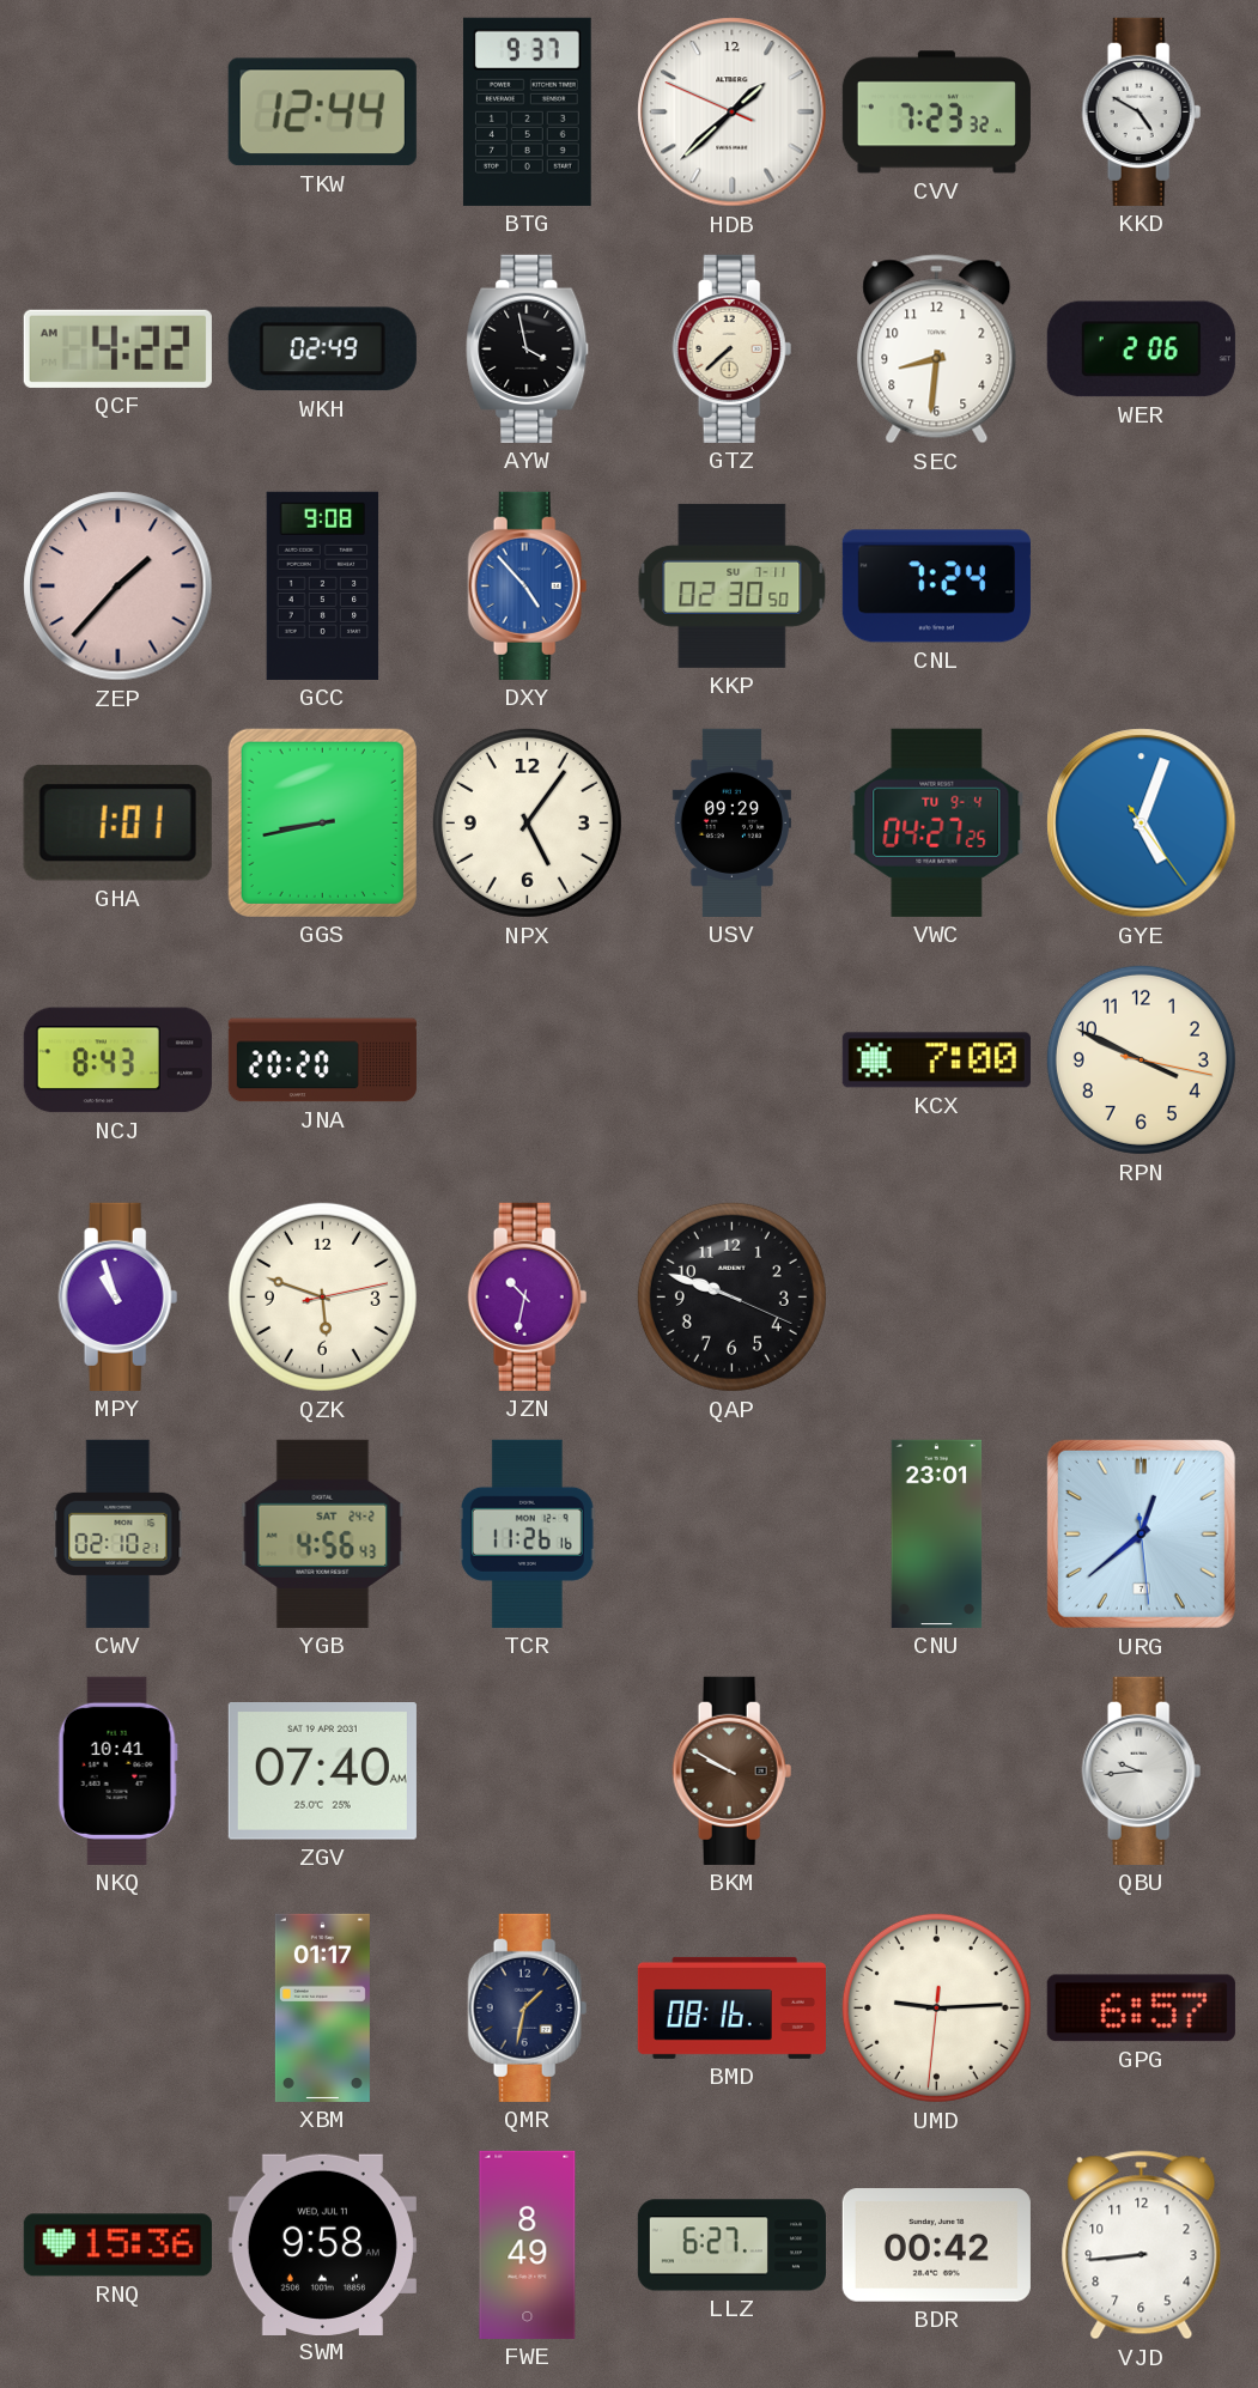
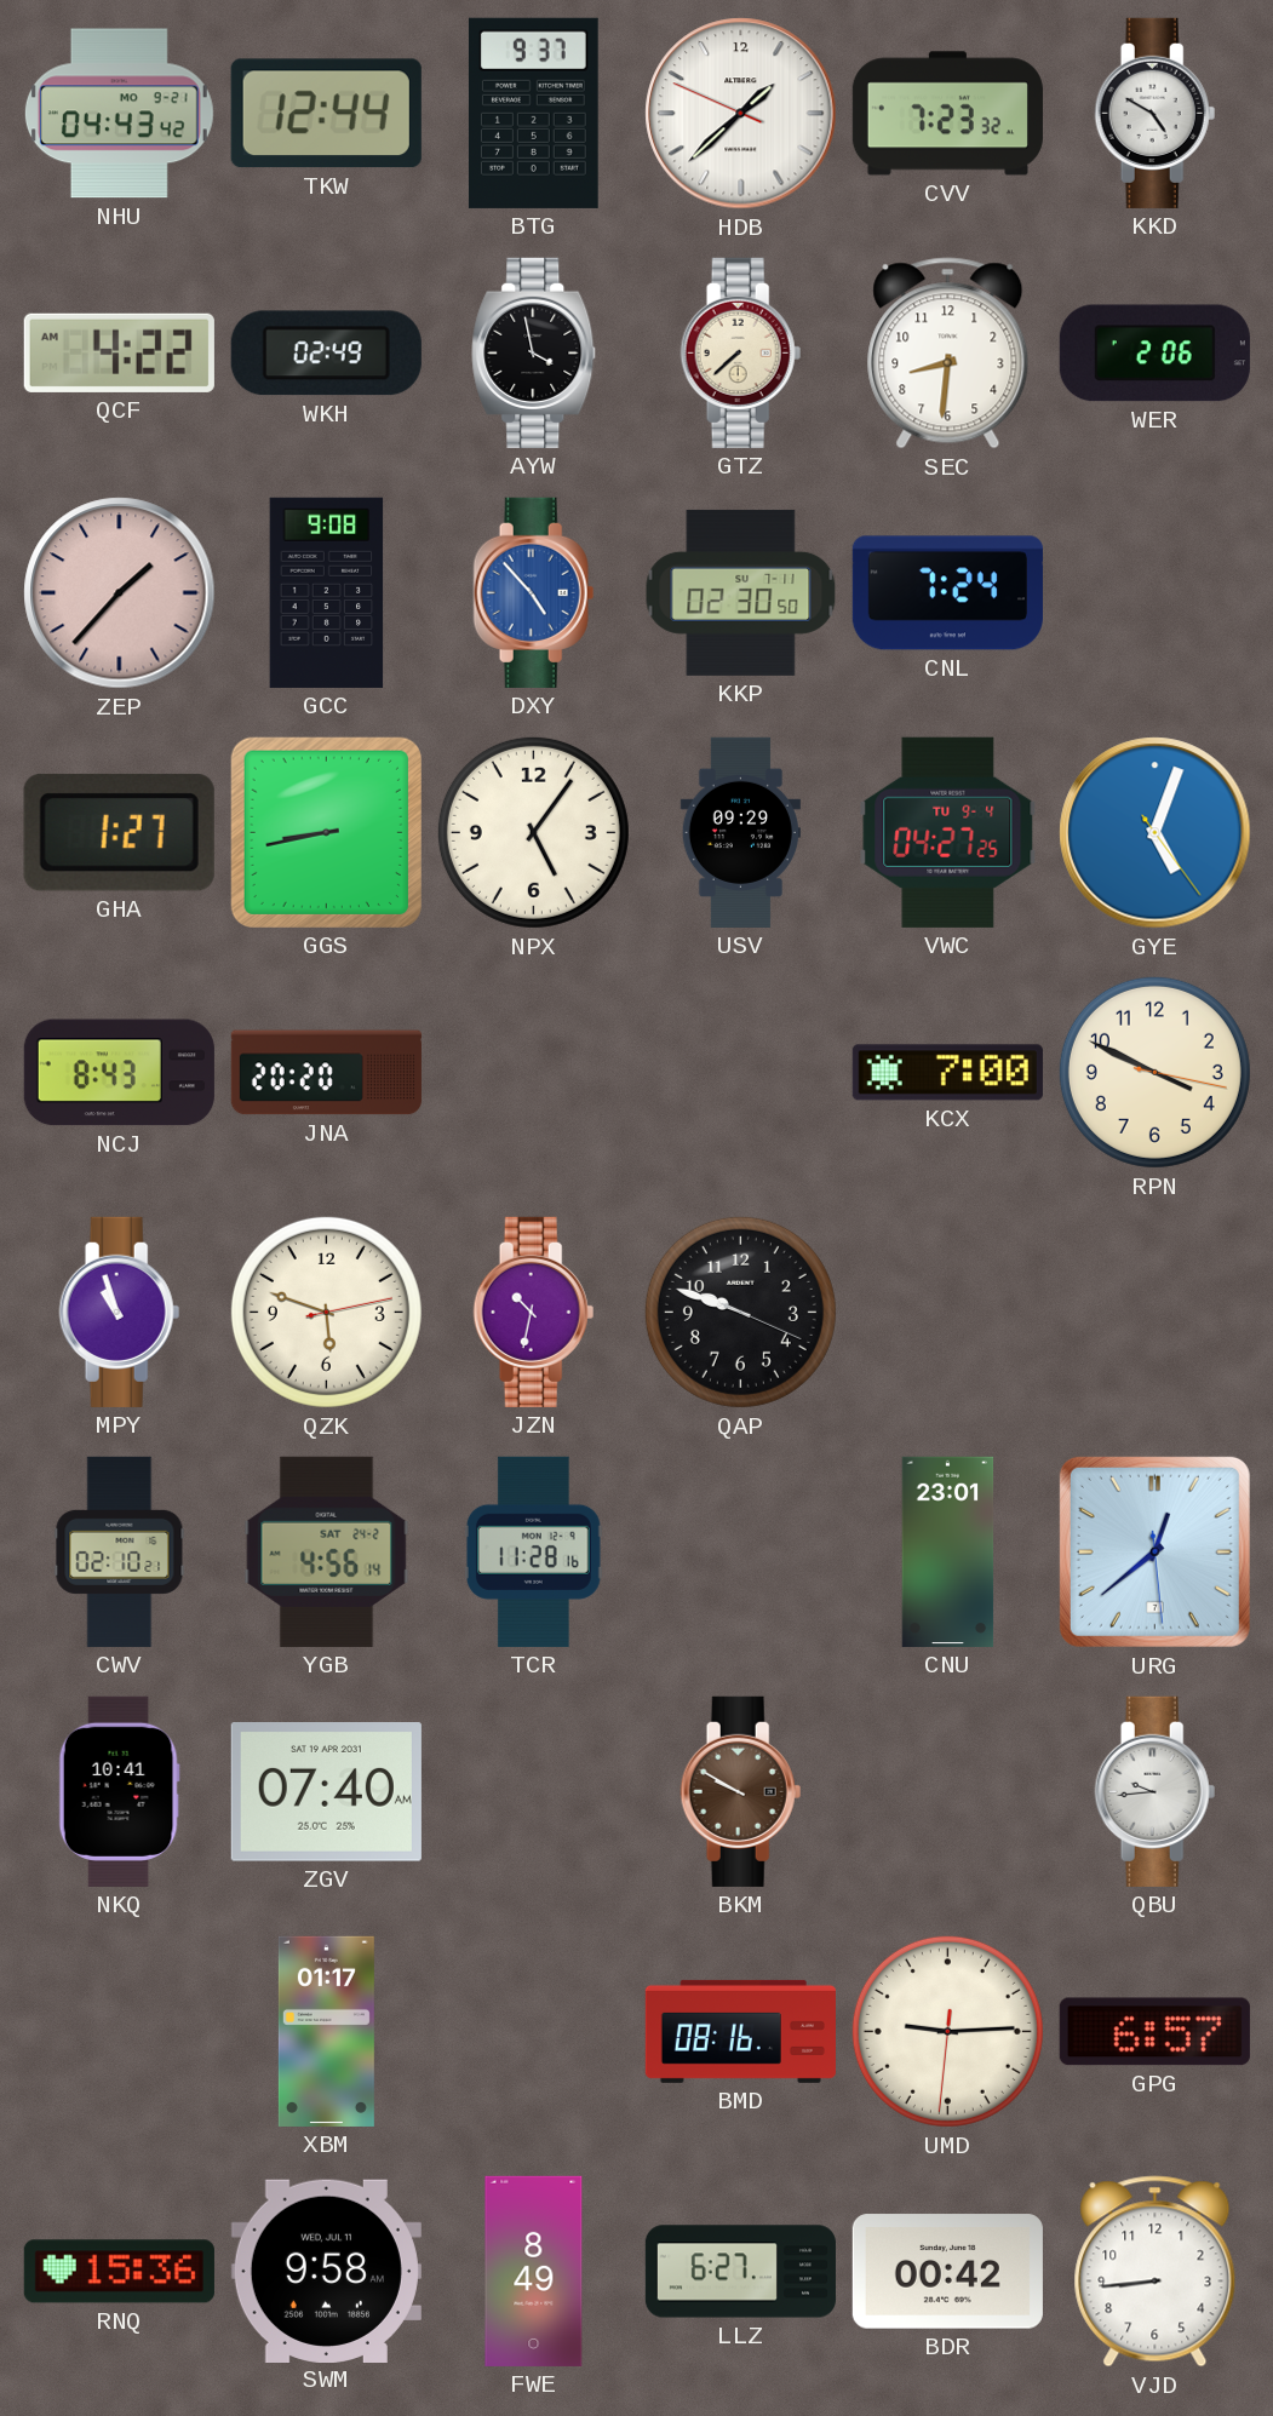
NHU: none -> 04:43 (119, 114)
GHA: 1:01 -> 1:27 (119, 832)
YGB: 4:56:43 -> 4:56:14 (327, 1551)
TCR: 11:26 -> 11:28 (533, 1551)
QMR: 1:32 -> none (528, 2007)
